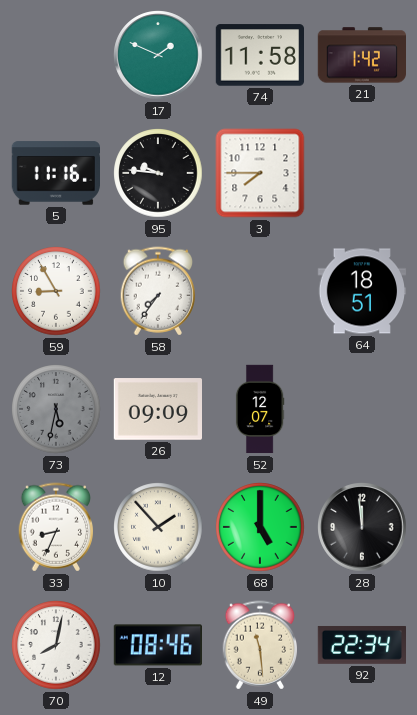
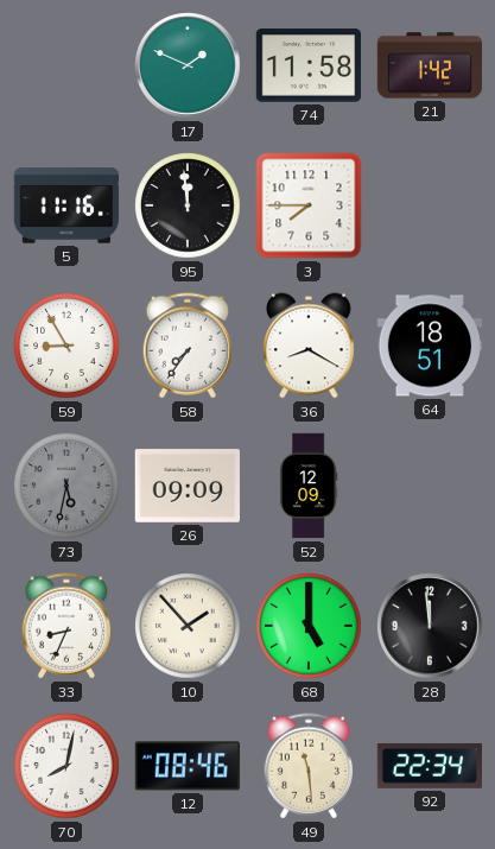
95: 9:46 -> 11:59 (188, 205)
36: none -> 8:20 (309, 346)
52: 12:07 -> 12:09 (309, 486)
